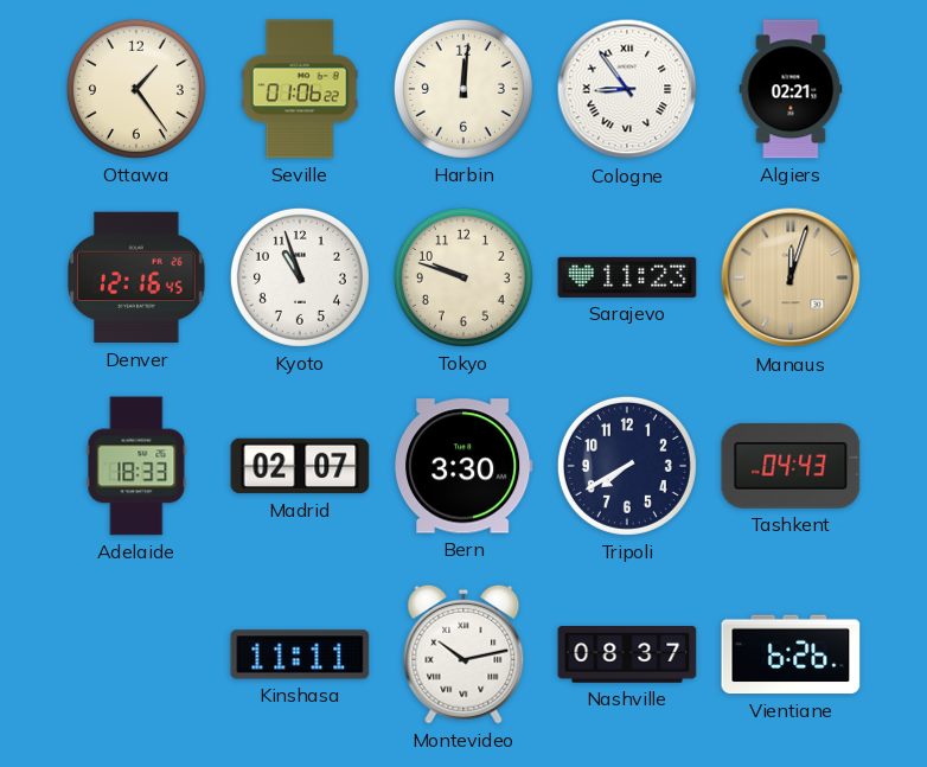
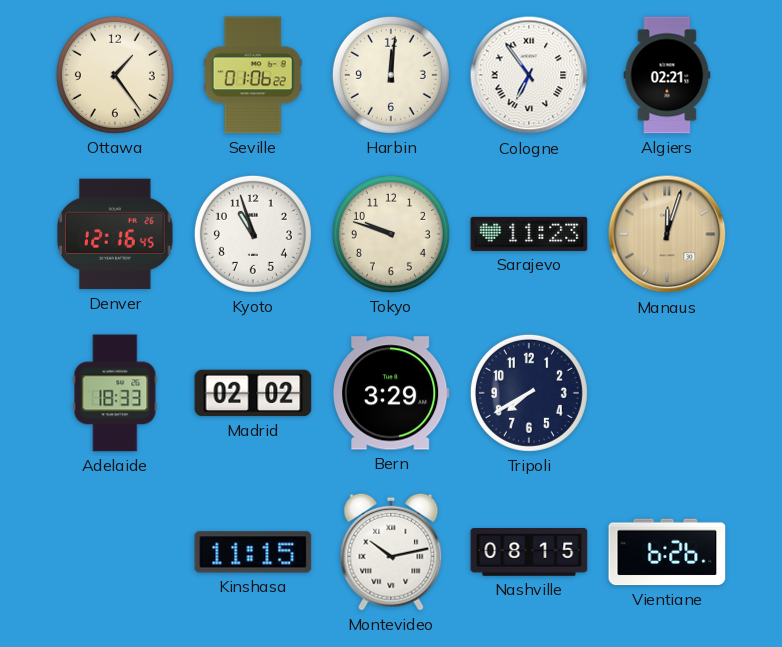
Cologne: 8:54 -> 6:54 (529, 75)
Madrid: 02:07 -> 02:02 (253, 393)
Bern: 3:30 -> 3:29 (391, 393)
Tashkent: 04:43 -> none (791, 467)
Kinshasa: 11:11 -> 11:15 (253, 552)
Nashville: 08:37 -> 08:15 (529, 553)
